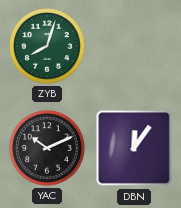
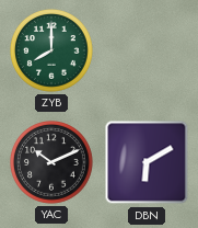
ZYB: 8:03 -> 8:00 (53, 52)
DBN: 12:06 -> 6:10 (147, 162)
